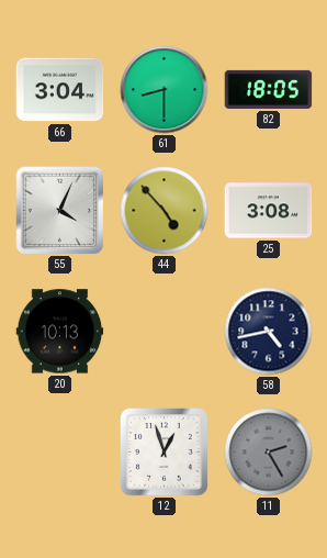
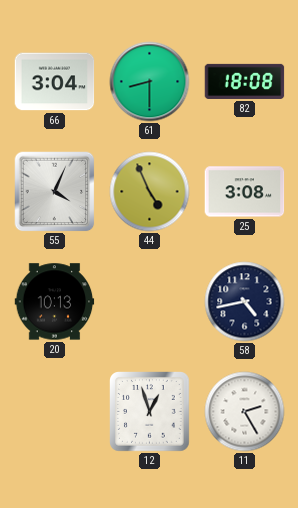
82: 18:05 -> 18:08 (245, 81)
44: 4:53 -> 4:56 (150, 192)
11 dial: grey -> white (245, 412)
